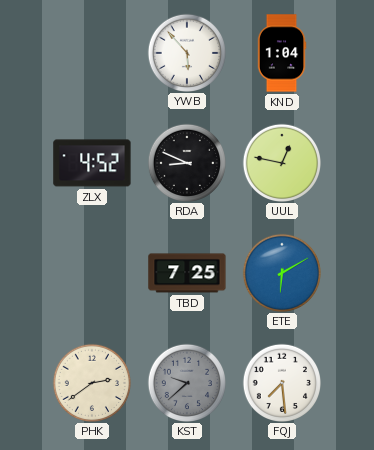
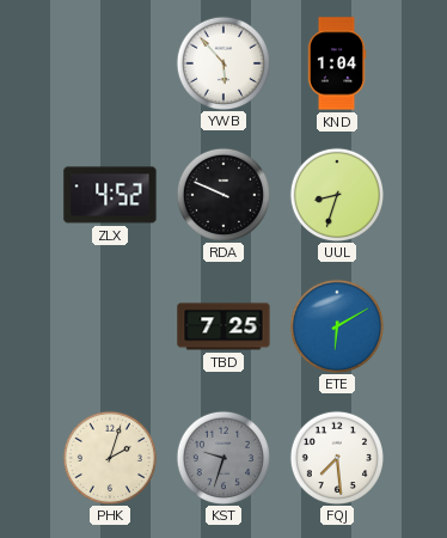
RDA: 8:49 -> 9:49 (222, 194)
UUL: 12:47 -> 8:33 (336, 194)
PHK: 2:39 -> 2:03 (109, 457)
KST: 9:38 -> 9:33 (222, 457)
